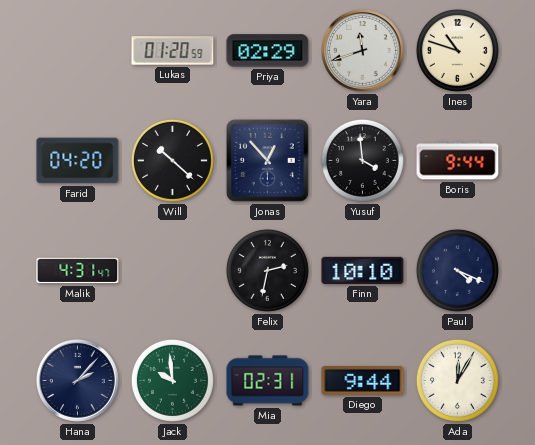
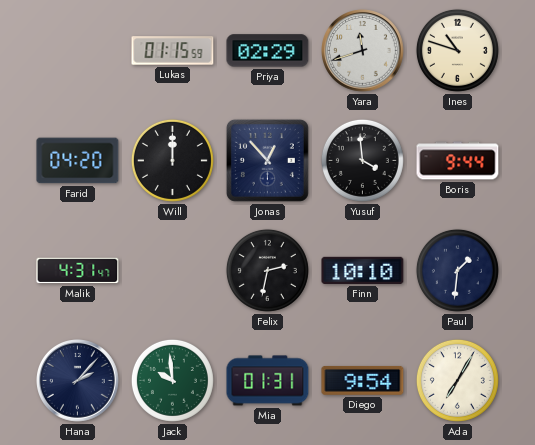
Lukas: 01:20 -> 01:15 (173, 51)
Will: 10:22 -> 12:00 (172, 160)
Paul: 4:19 -> 1:31 (457, 270)
Mia: 02:31 -> 01:31 (268, 381)
Diego: 9:44 -> 9:54 (363, 380)
Ada: 12:05 -> 7:05 (457, 380)
